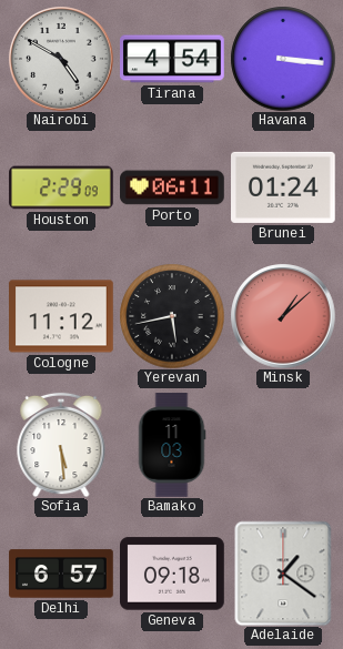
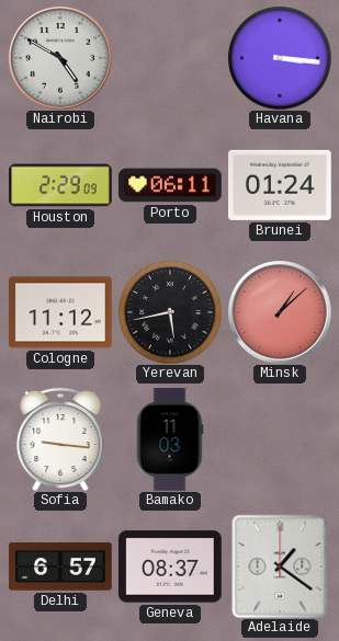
Tirana: 4:54 -> none (172, 59)
Sofia: 5:29 -> 9:16 (60, 439)
Geneva: 09:18 -> 08:37 (171, 566)
